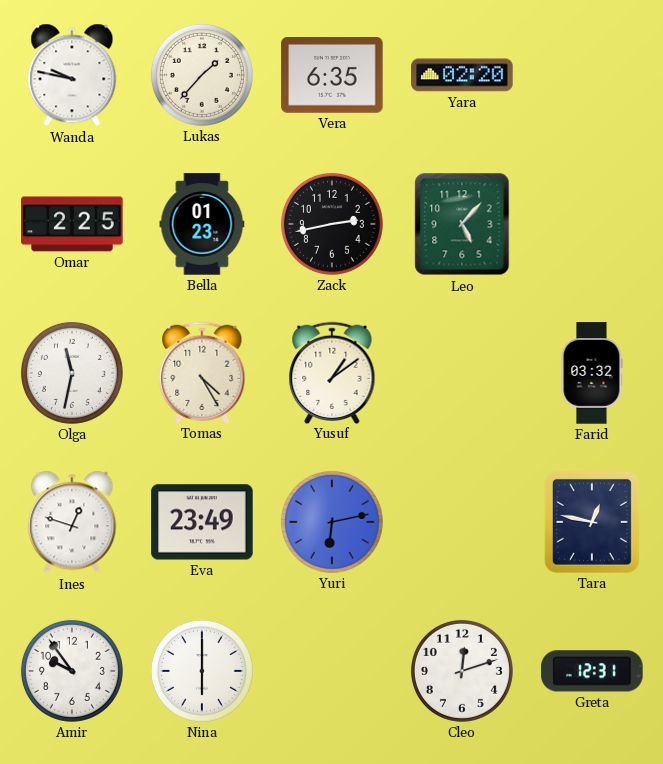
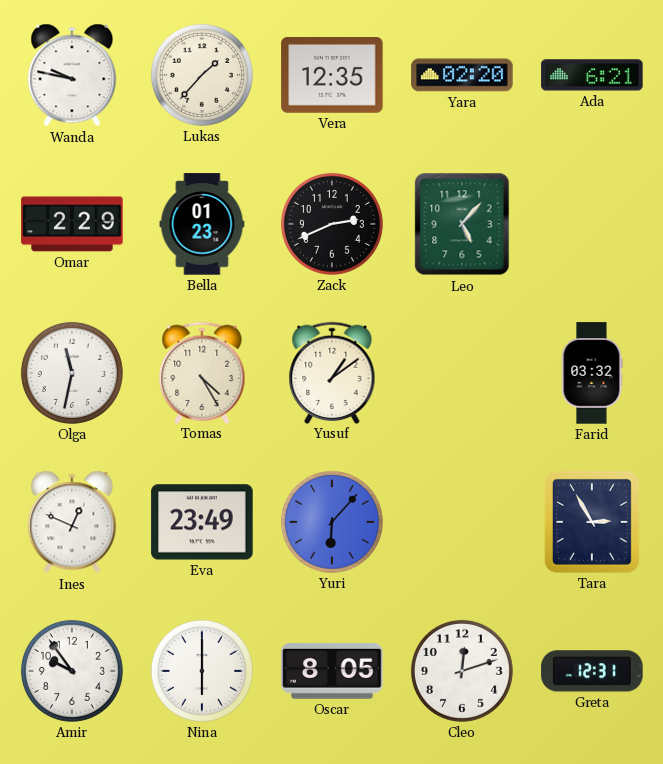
Vera: 6:35 -> 12:35 (332, 76)
Ada: none -> 6:21 (592, 75)
Omar: 2:25 -> 2:29 (72, 224)
Zack: 2:43 -> 2:41 (332, 224)
Ines: 12:48 -> 12:49 (72, 522)
Yuri: 6:13 -> 6:07 (332, 522)
Tara: 12:47 -> 2:55 (592, 522)
Oscar: none -> 8:05 (332, 671)
